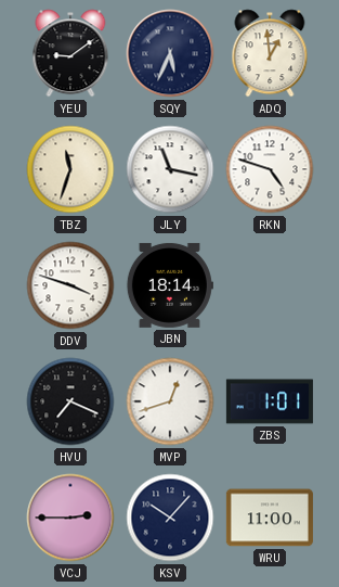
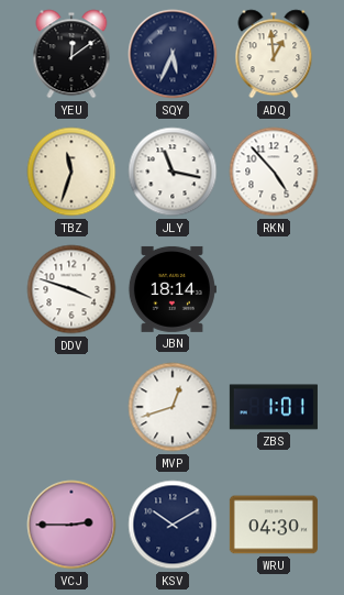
YEU: 9:09 -> 12:09 (71, 54)
RKN: 4:48 -> 4:53 (274, 172)
HVU: 7:19 -> none (70, 401)
KSV: 10:07 -> 10:10 (173, 525)
WRU: 11:00 -> 04:30 (274, 525)
